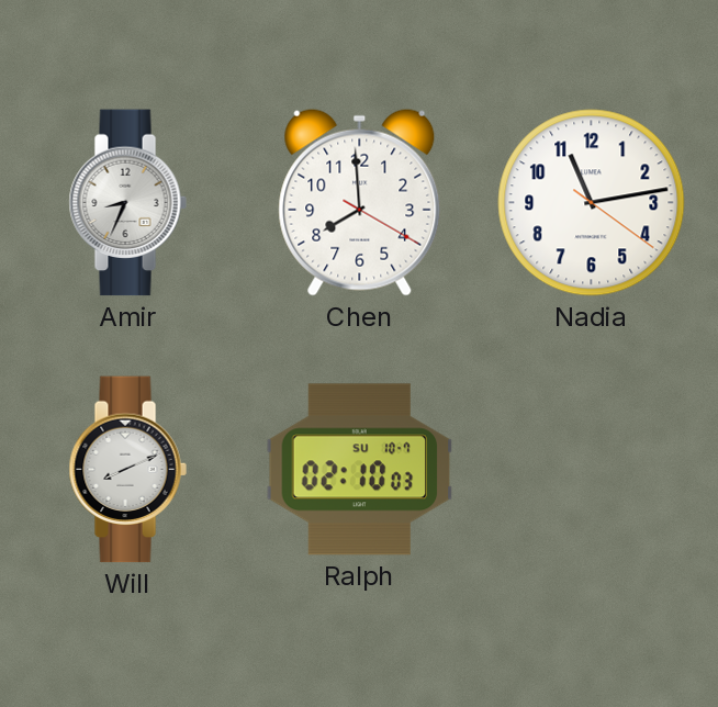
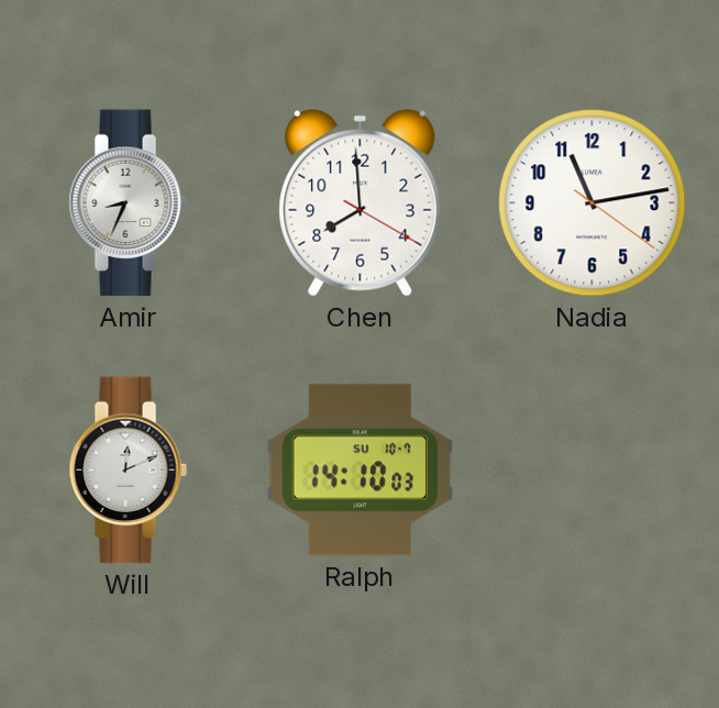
Will: 8:11 -> 12:11 (128, 471)
Ralph: 02:10 -> 14:10 (361, 471)
